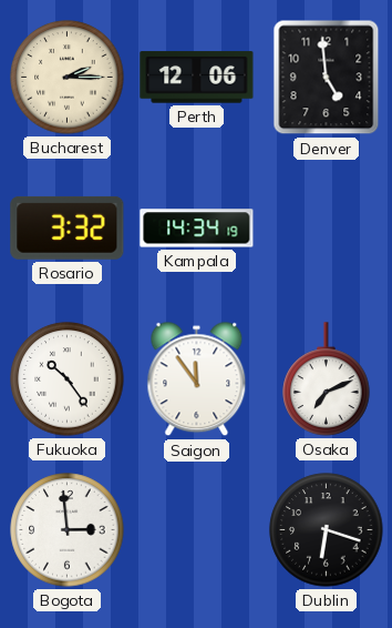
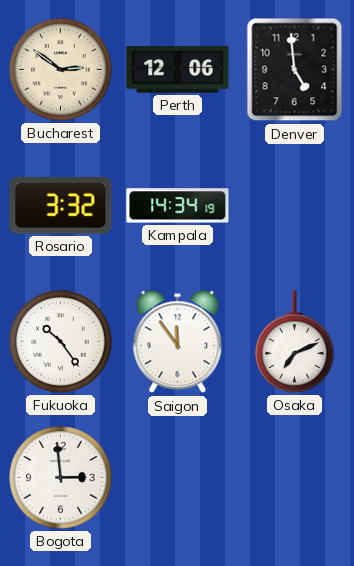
Bucharest: 2:15 -> 2:51 (61, 70)
Dublin: 6:18 -> none (327, 530)
